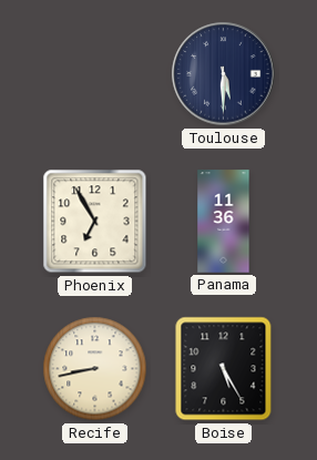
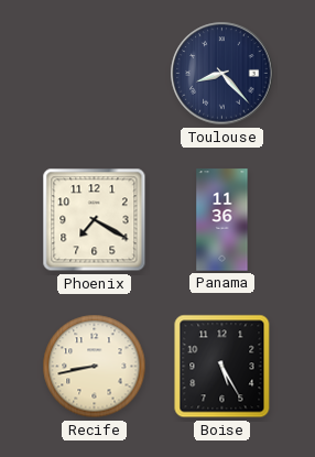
Toulouse: 5:30 -> 8:23 (222, 74)
Phoenix: 6:55 -> 7:20 (95, 220)
